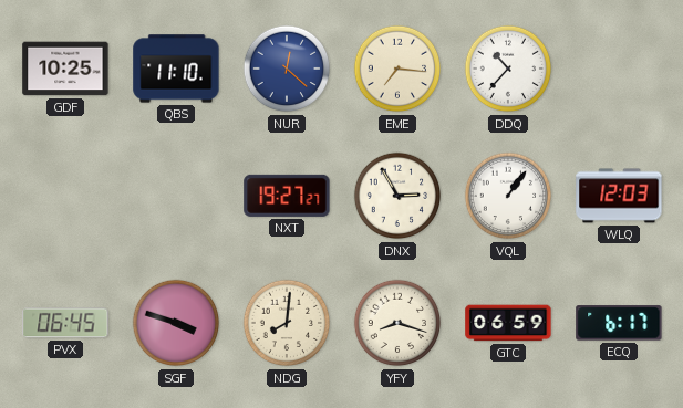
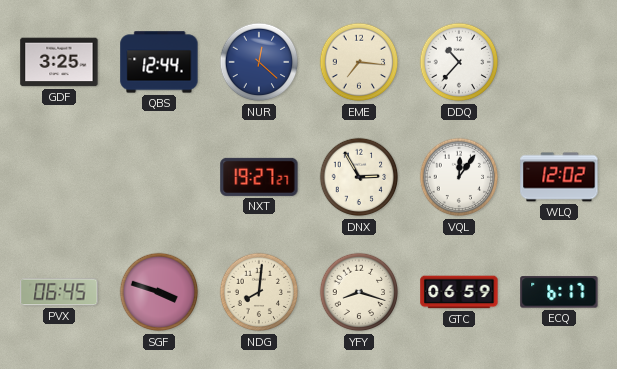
GDF: 10:25 -> 3:25 (59, 62)
QBS: 11:10 -> 12:44 (159, 62)
VQL: 1:06 -> 12:06 (459, 177)
WLQ: 12:03 -> 12:02 (559, 177)
